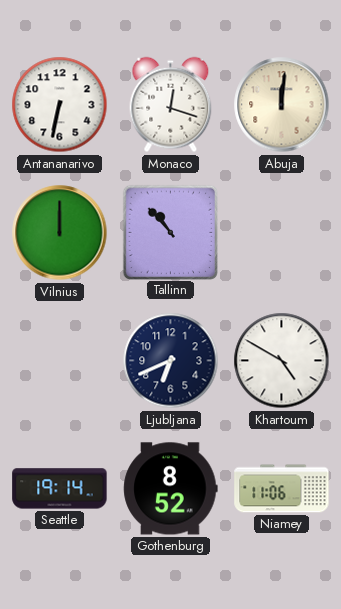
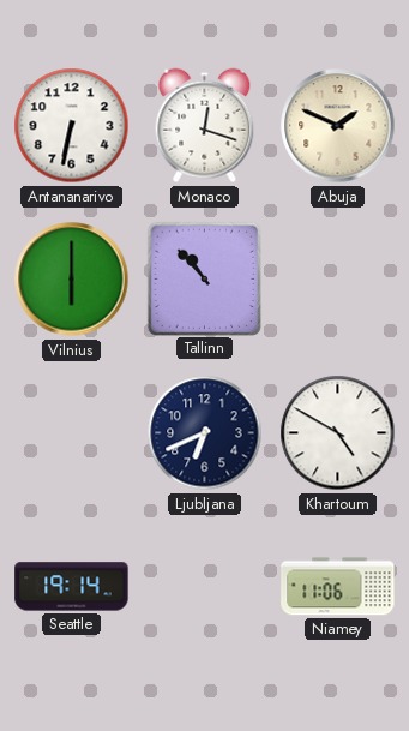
Abuja: 12:01 -> 1:49 (338, 126)
Vilnius: 12:00 -> 6:00 (72, 280)
Gothenburg: 8:52 -> none (171, 489)
